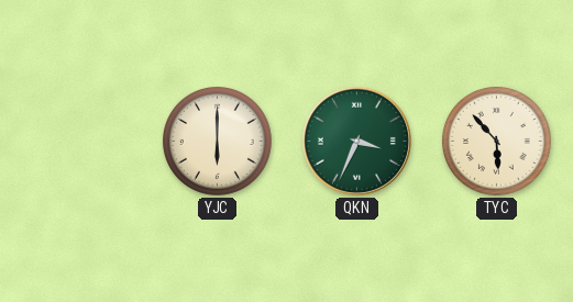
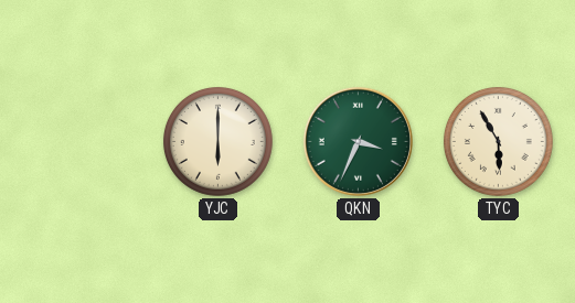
TYC: 5:53 -> 5:55 (498, 141)
